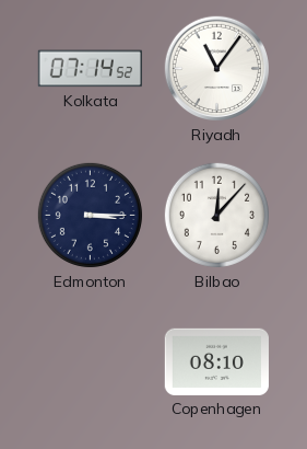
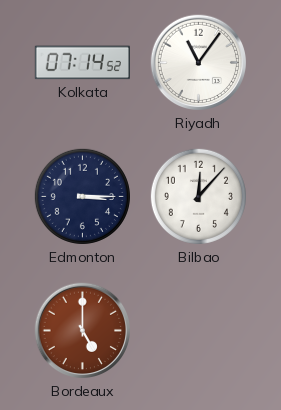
Bordeaux: none -> 5:00 (83, 331)
Copenhagen: 08:10 -> none (216, 361)
